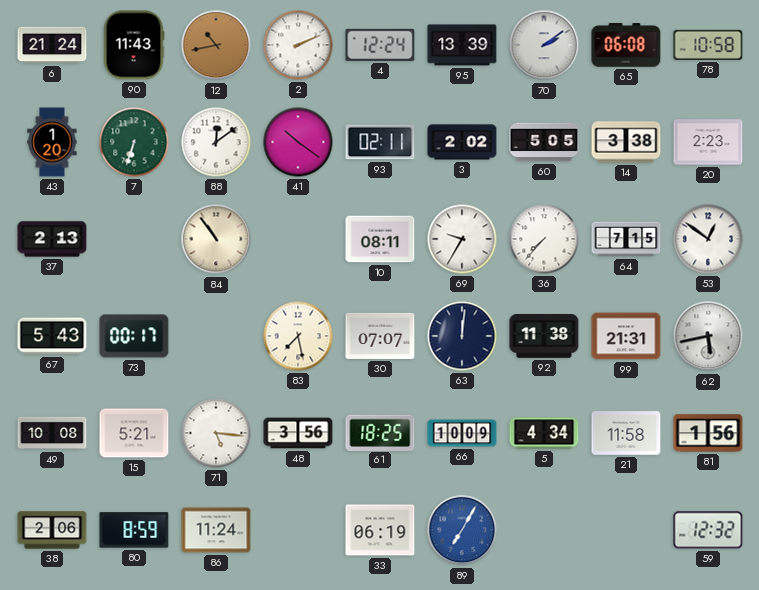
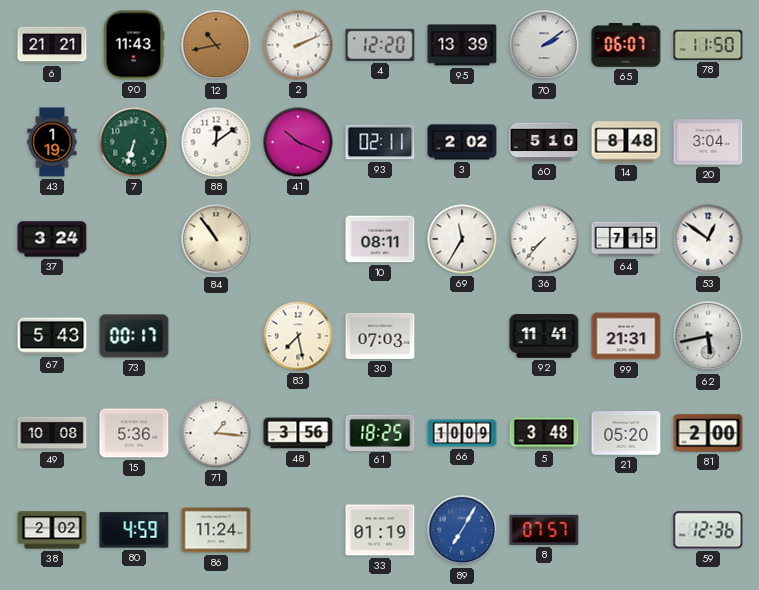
6: 21:24 -> 21:21 (52, 45)
4: 12:24 -> 12:20 (380, 45)
65: 06:08 -> 06:07 (626, 45)
78: 10:58 -> 11:50 (708, 45)
43: 1:20 -> 1:19 (52, 142)
41: 10:21 -> 10:19 (298, 142)
60: 5:05 -> 5:10 (544, 142)
14: 3:38 -> 8:48 (626, 142)
20: 2:23 -> 3:04 (708, 142)
37: 2:13 -> 3:24 (52, 239)
69: 9:35 -> 11:35 (462, 239)
30: 07:07 -> 07:03 (380, 336)
63: 12:01 -> none (462, 336)
92: 11:38 -> 11:41 (544, 337)
15: 5:21 -> 5:36 (134, 433)
71: 5:16 -> 1:16 (216, 433)
5: 4:34 -> 3:48 (544, 433)
21: 11:58 -> 05:20 (626, 433)
81: 1:56 -> 2:00 (708, 433)
38: 2:06 -> 2:02 (52, 530)
80: 8:59 -> 4:59 (134, 530)
33: 06:19 -> 01:19 (380, 530)
8: none -> 07:57 (544, 530)
59: 12:32 -> 12:36 (708, 530)
